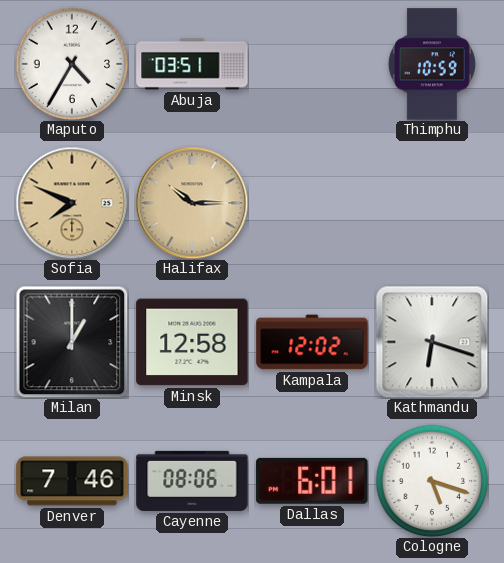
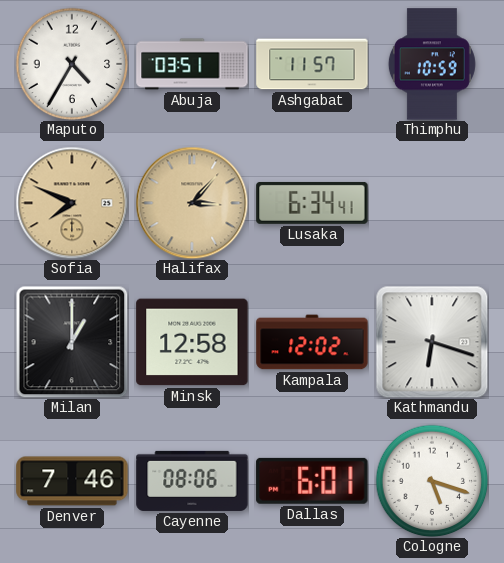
Ashgabat: none -> 11:57 (312, 64)
Halifax: 10:15 -> 3:07 (192, 203)
Lusaka: none -> 6:34 (312, 203)
